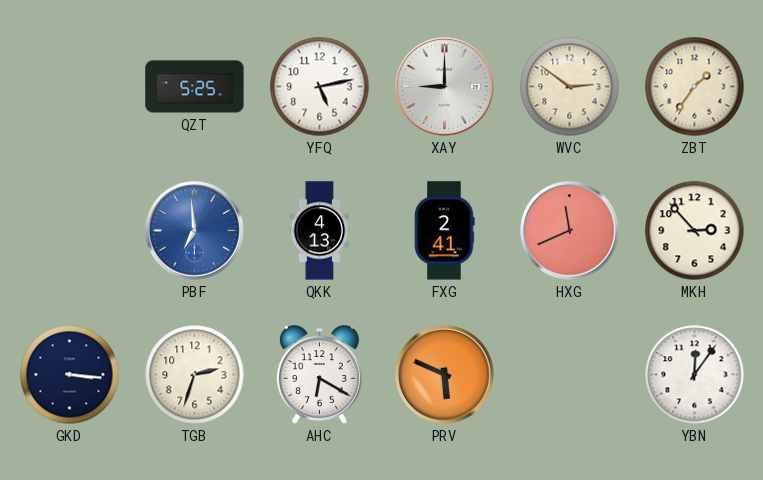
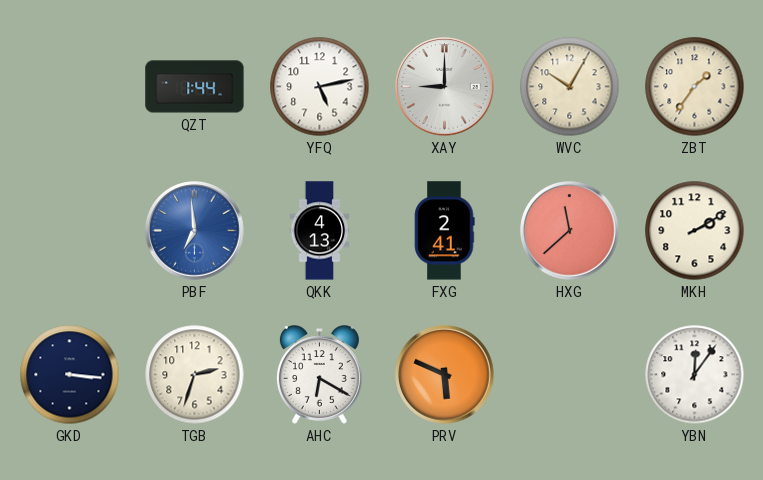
QZT: 5:25 -> 1:44 (195, 87)
WVC: 2:51 -> 10:05 (570, 87)
HXG: 11:41 -> 11:38 (570, 231)
MKH: 2:53 -> 2:10 (695, 231)
